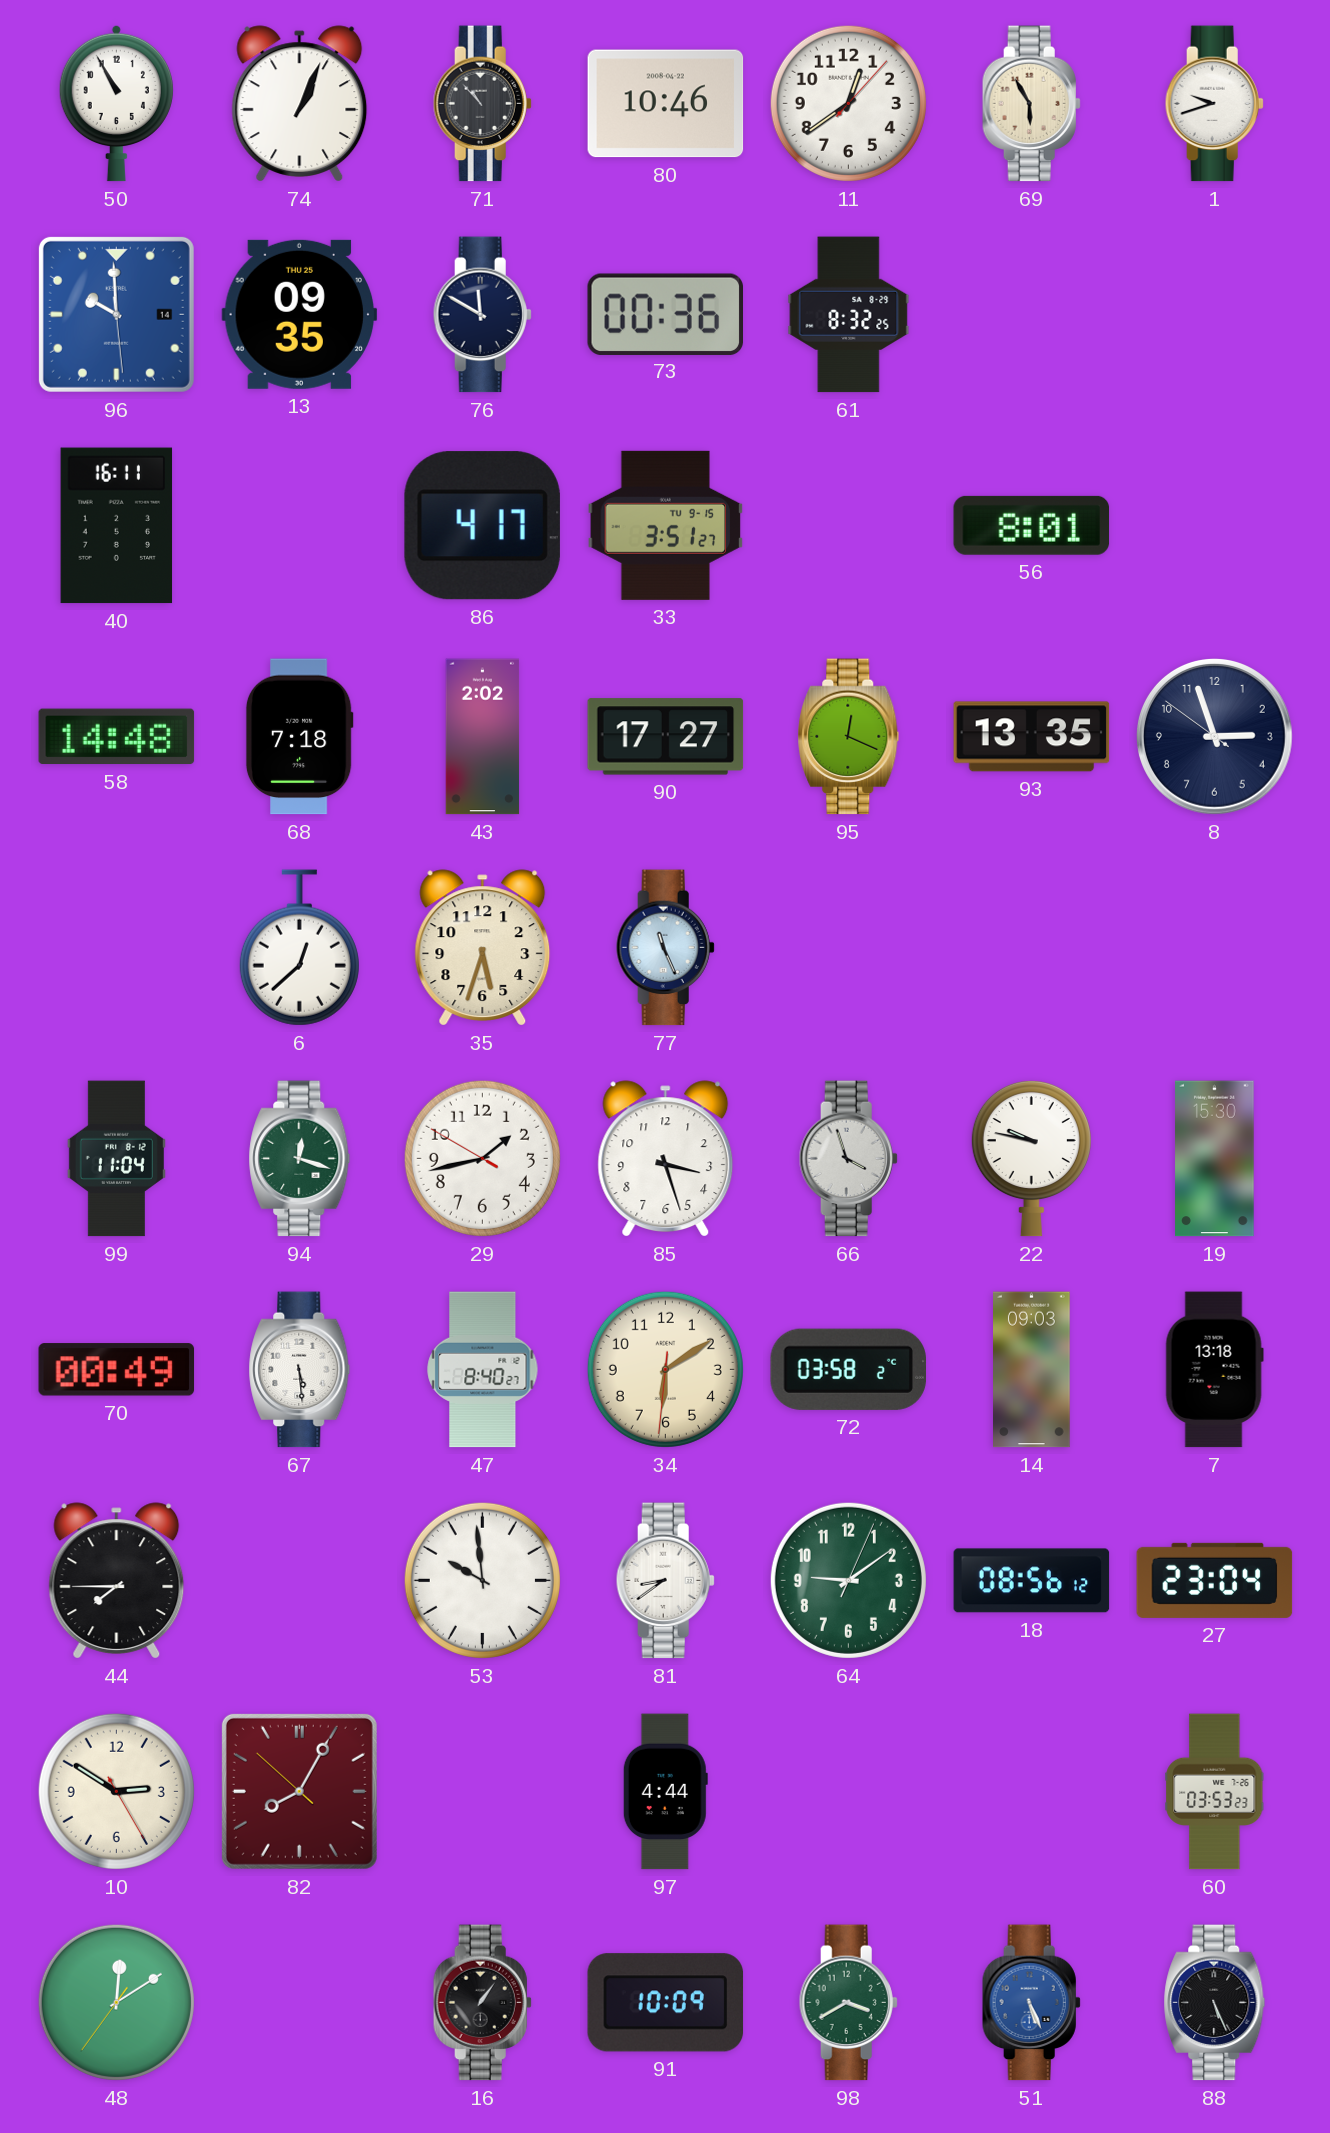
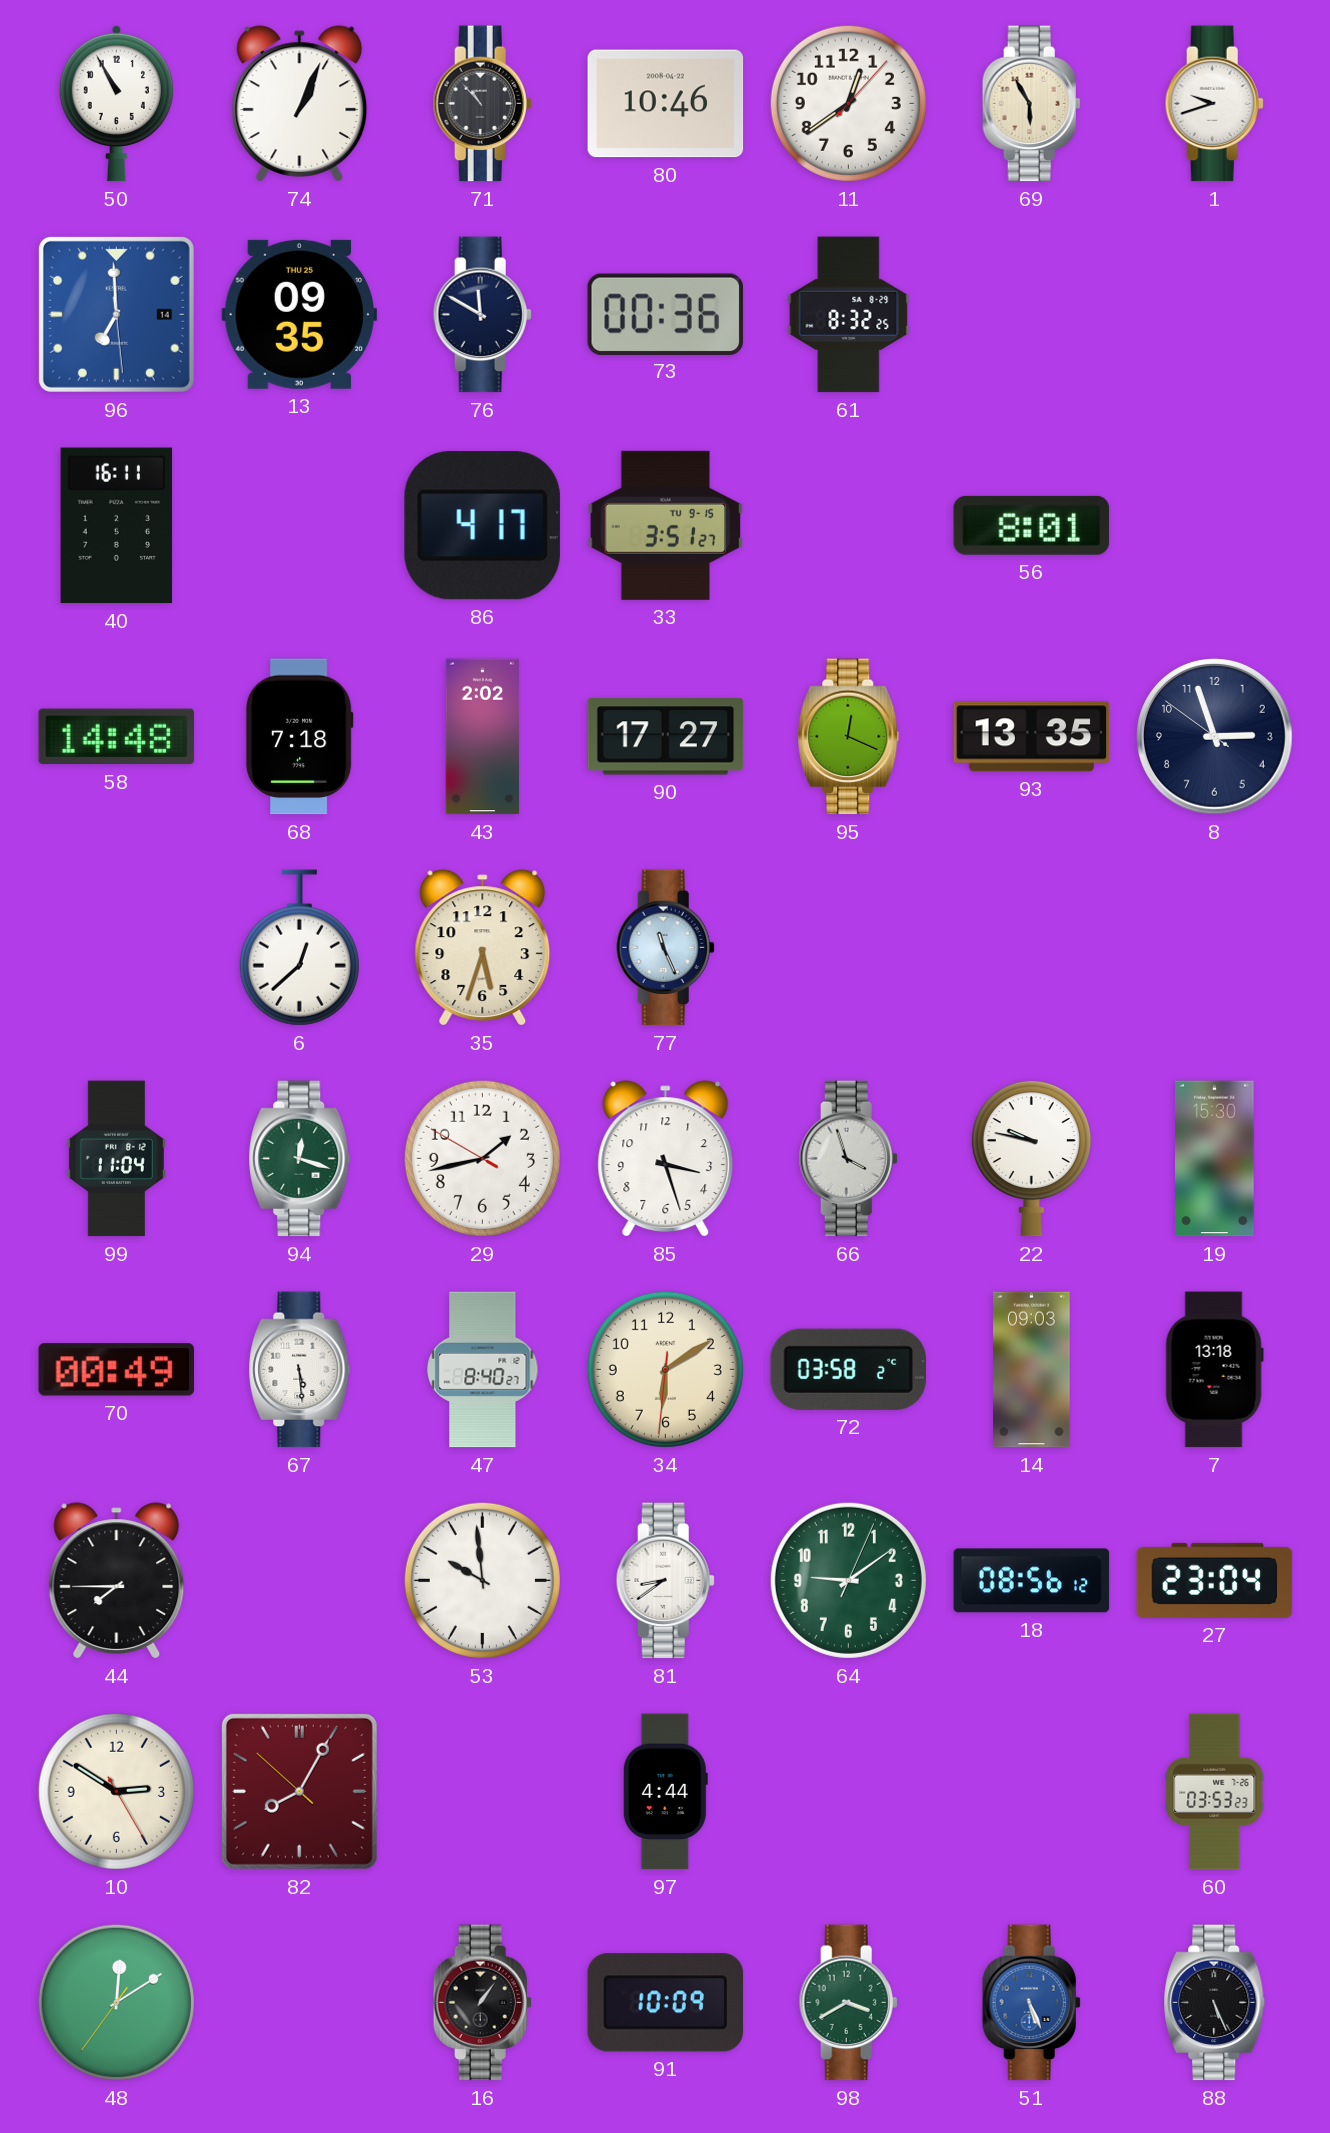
96: 9:59 -> 6:59 (116, 314)
